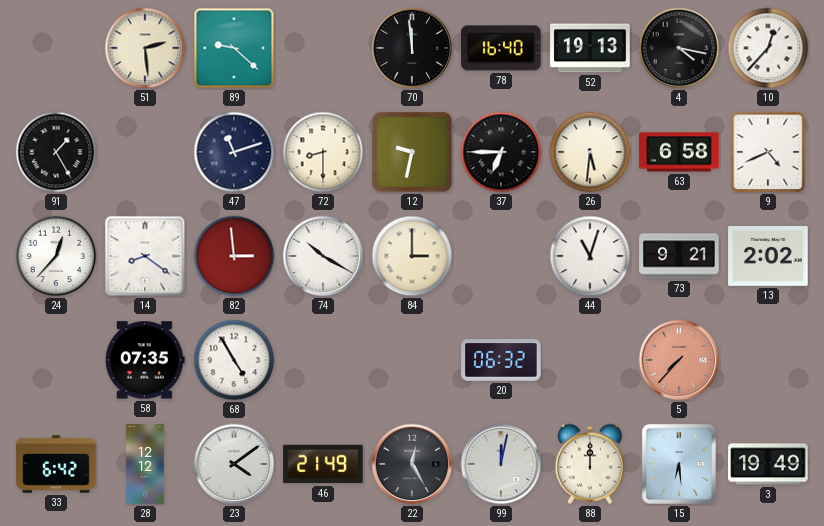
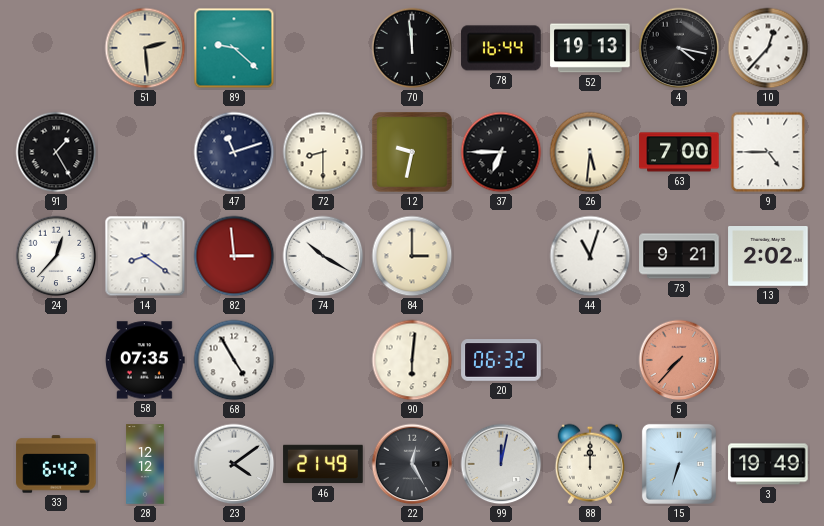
78: 16:40 -> 16:44 (501, 48)
63: 6:58 -> 7:00 (679, 152)
9: 4:41 -> 4:45 (768, 152)
90: none -> 6:01 (412, 360)
15: 6:29 -> 6:33 (679, 464)
